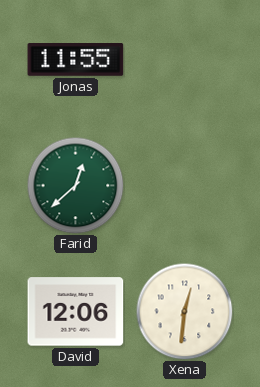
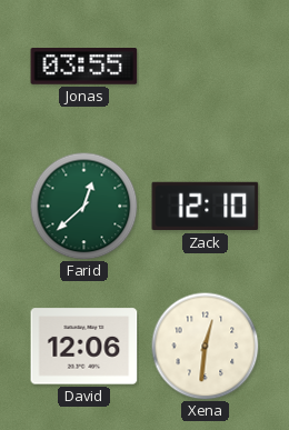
Jonas: 11:55 -> 03:55 (84, 67)
Zack: none -> 12:10 (206, 207)
